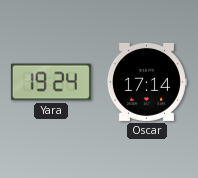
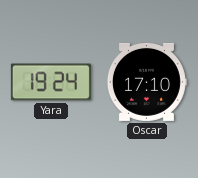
Oscar: 17:14 -> 17:10 (146, 82)
